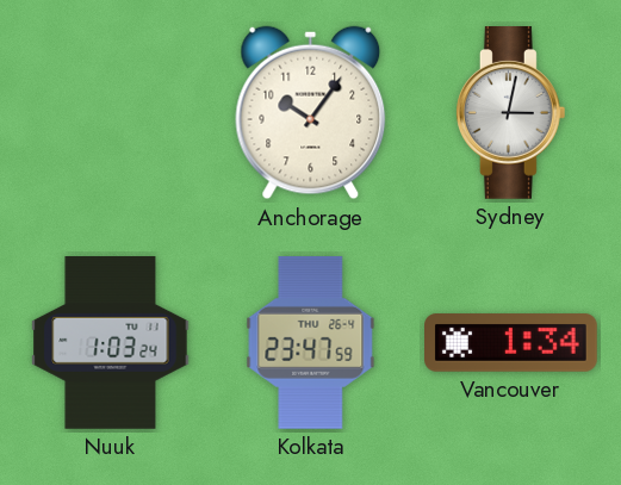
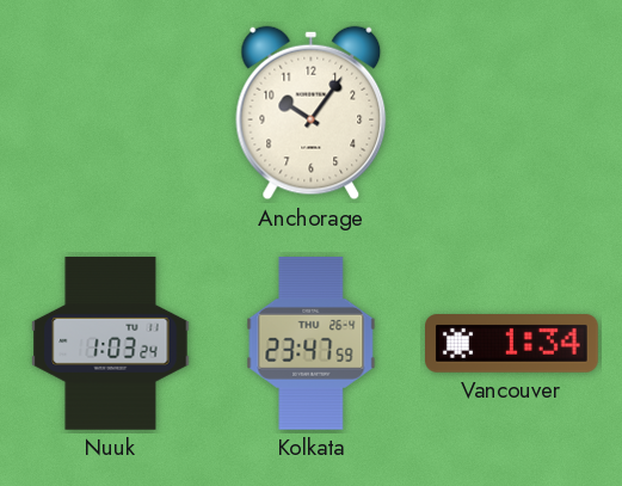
Sydney: 3:02 -> none (510, 113)
